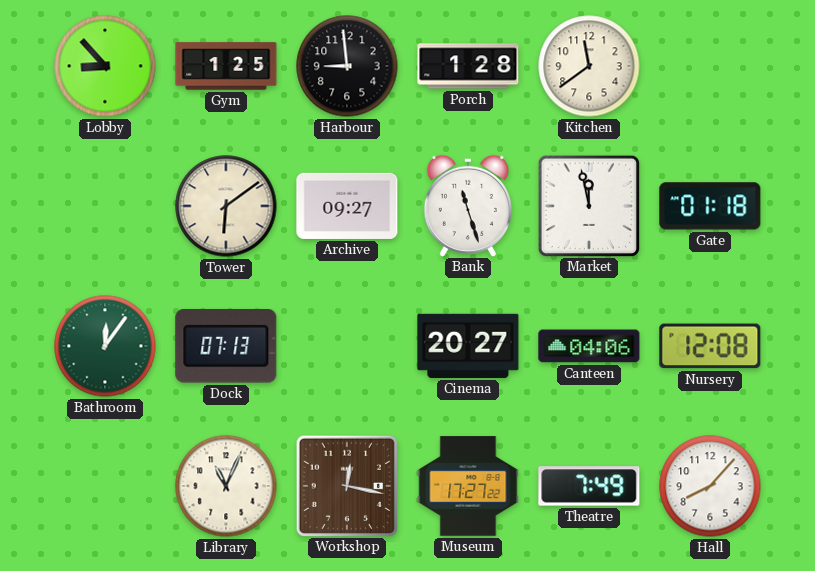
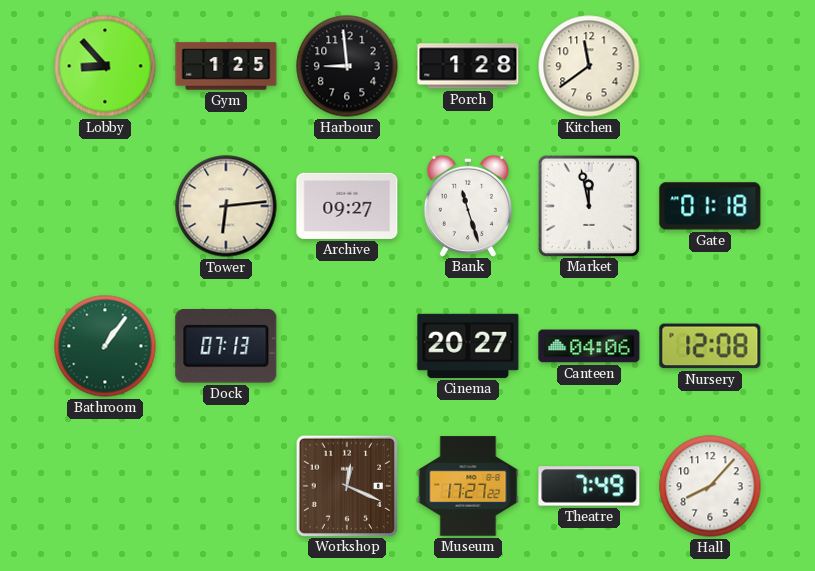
Tower: 6:09 -> 6:14 (226, 206)
Bathroom: 12:06 -> 1:06 (105, 346)
Library: 11:04 -> none (226, 486)
Workshop: 12:17 -> 12:19 (346, 485)
